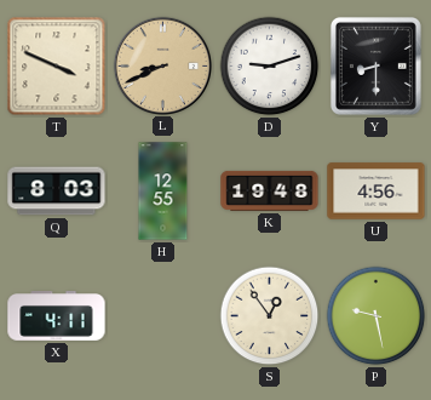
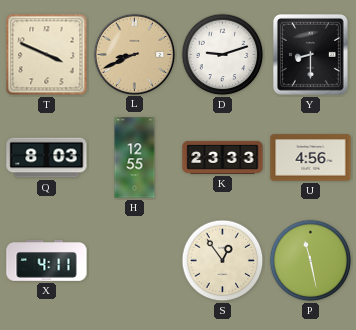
K: 19:48 -> 23:33 (223, 157)
P: 9:28 -> 11:28 (311, 261)
